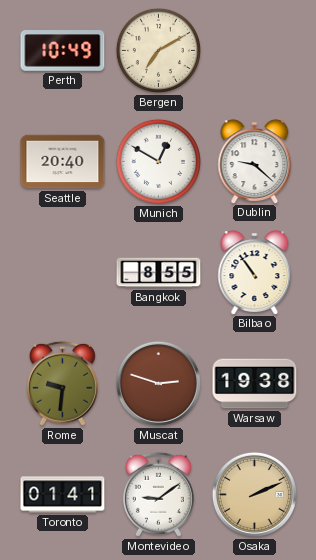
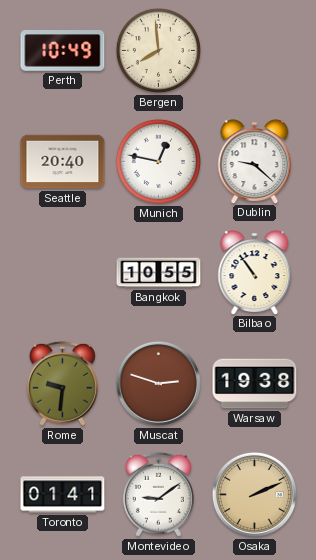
Bergen: 7:10 -> 7:59 (158, 50)
Munich: 12:50 -> 12:47 (158, 161)
Bangkok: 8:55 -> 10:55 (159, 273)
